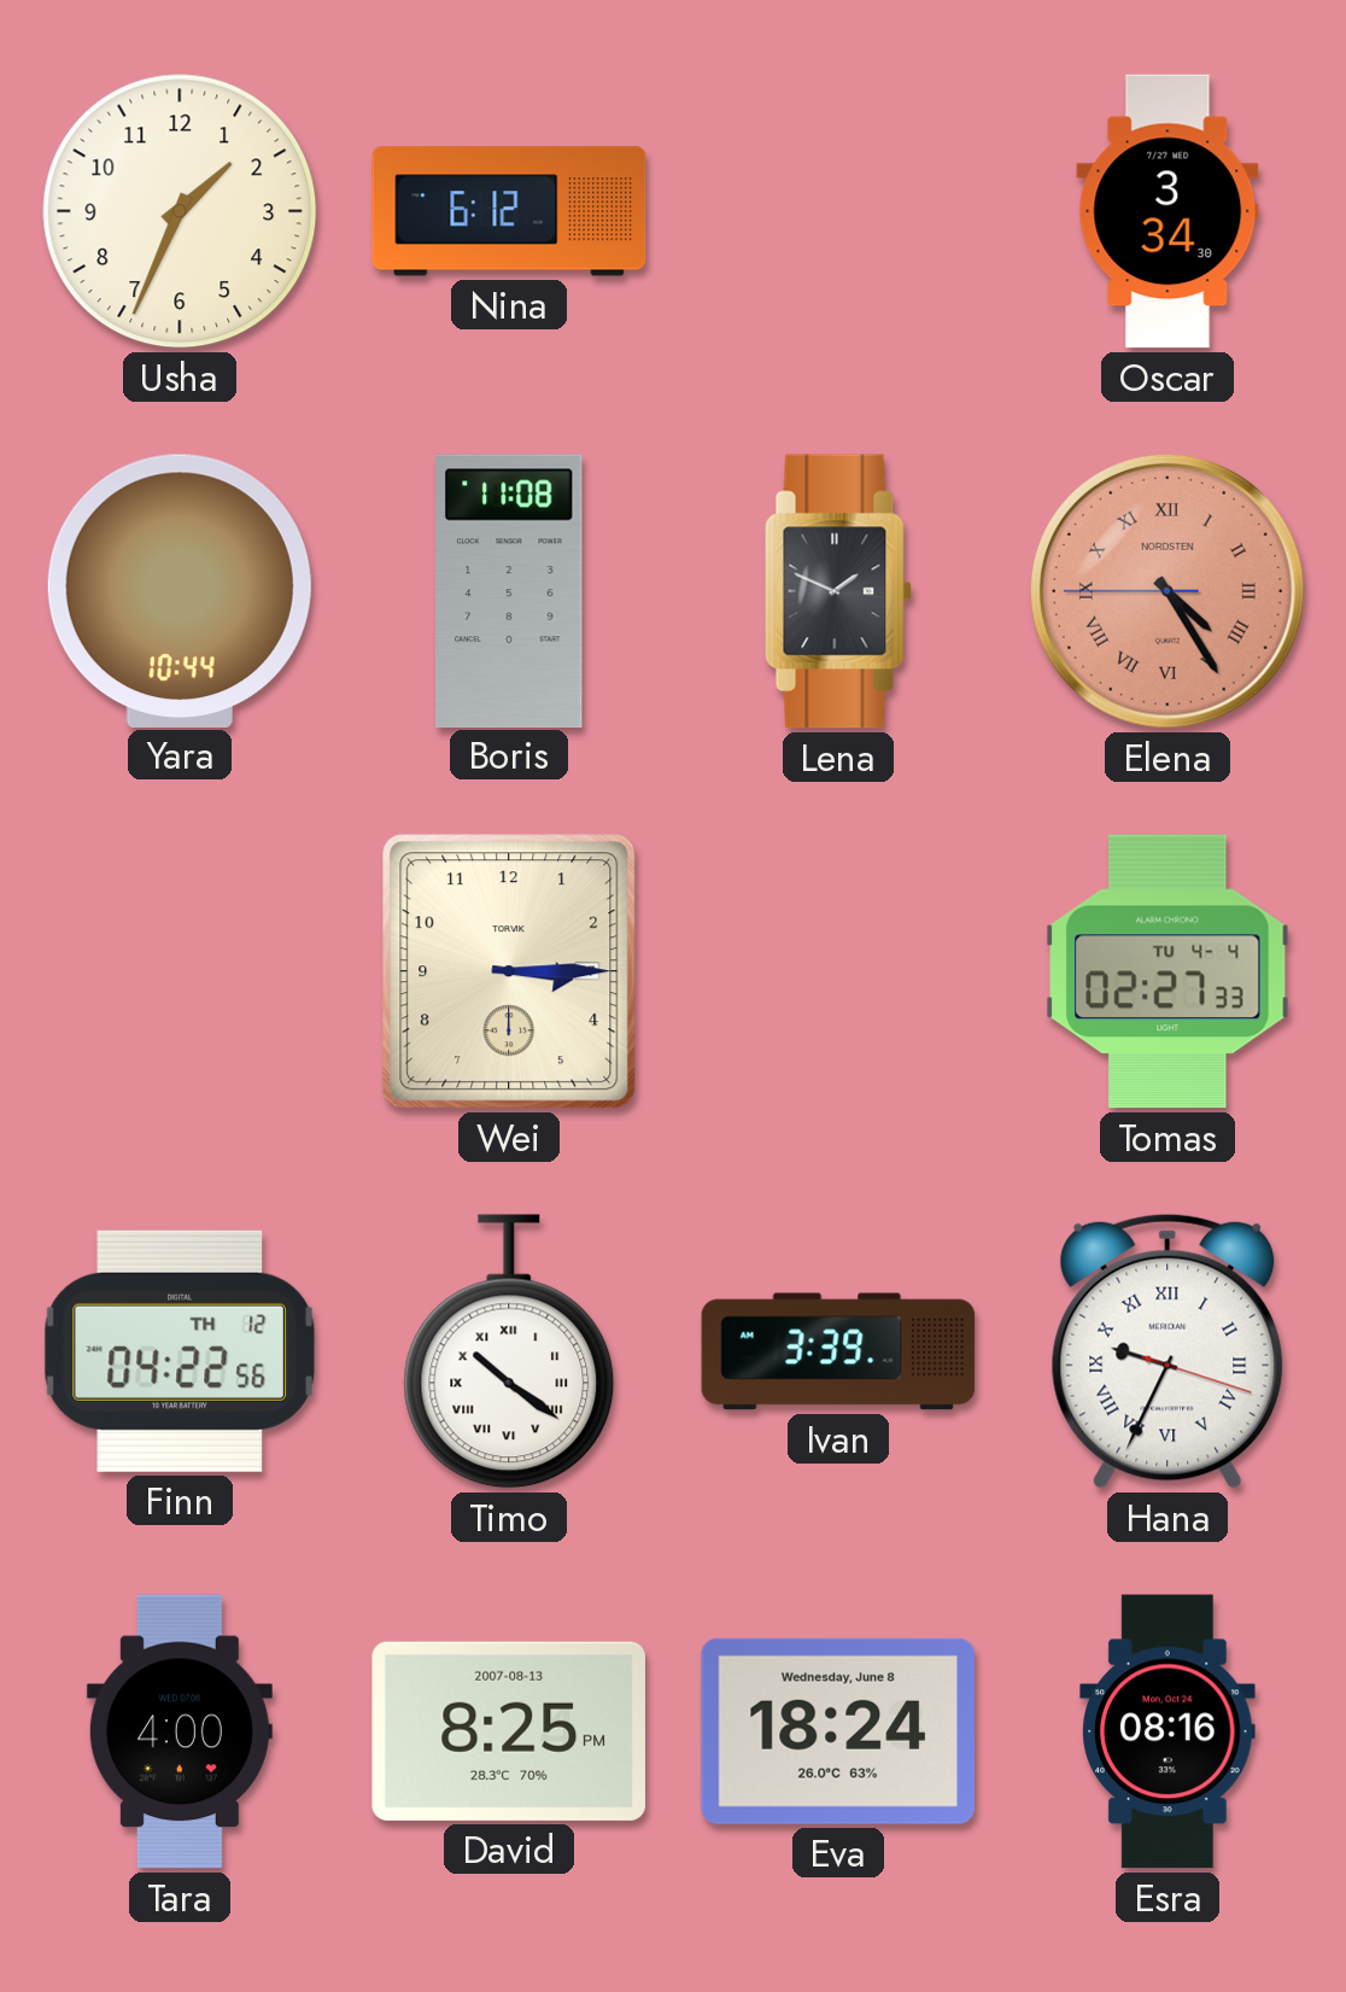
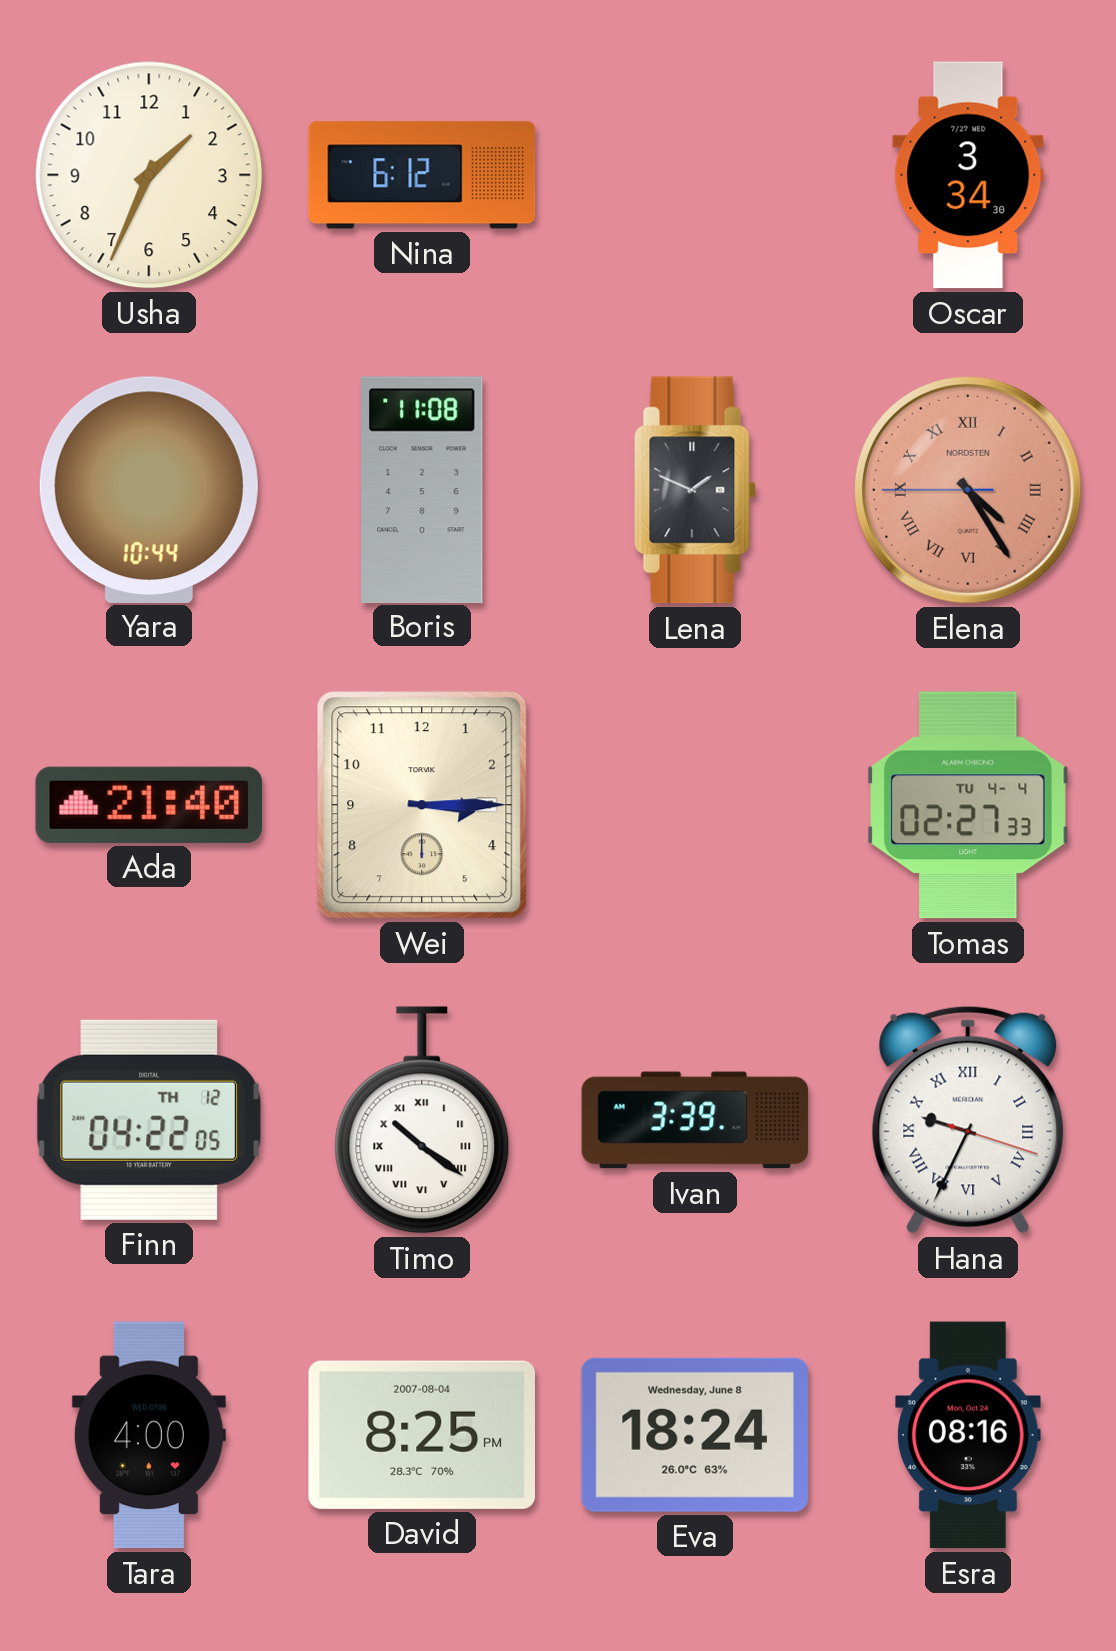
Ada: none -> 21:40 (149, 805)
Finn: 04:22:56 -> 04:22:05 (148, 1120)
David date: 2007-08-13 -> 2007-08-04 (421, 1435)
